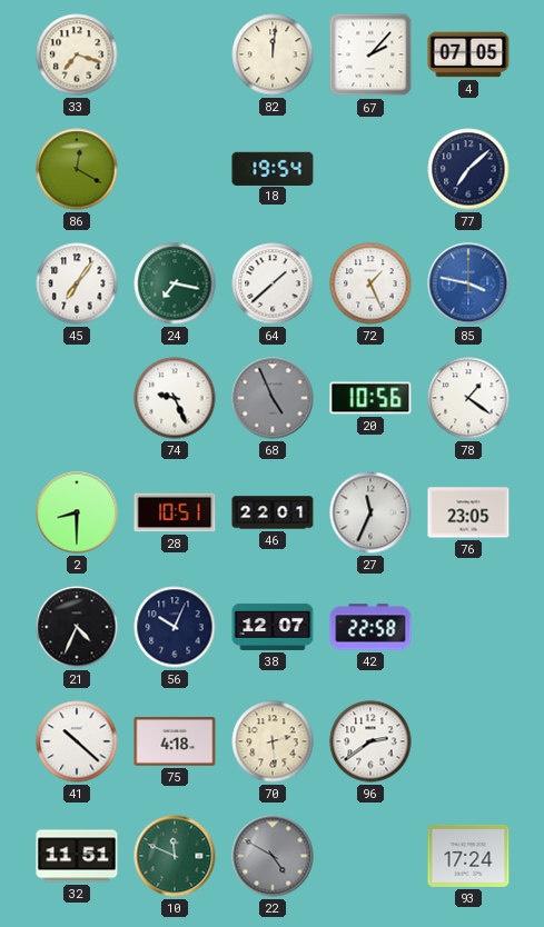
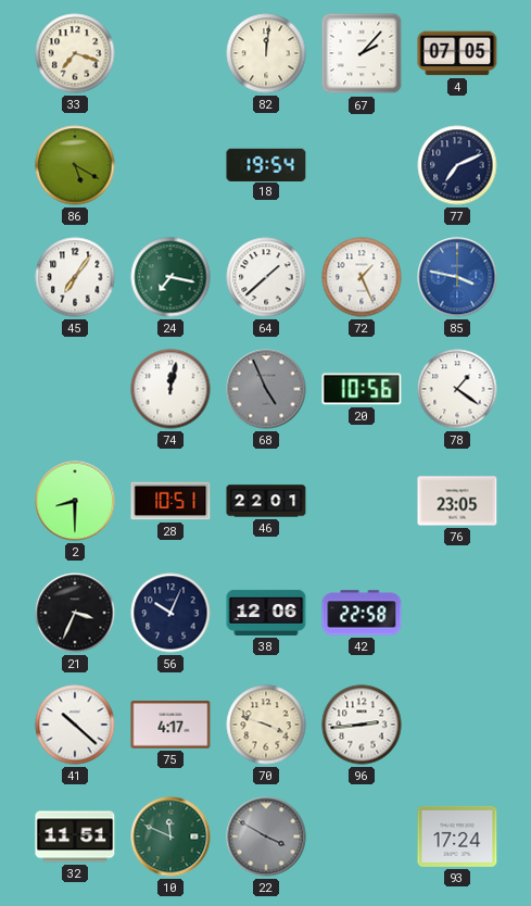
86: 12:20 -> 5:20 (75, 165)
77: 7:08 -> 7:11 (457, 165)
74: 9:26 -> 12:02 (170, 389)
27: 11:34 -> none (370, 512)
21: 4:34 -> 3:34 (75, 613)
38: 12:07 -> 12:06 (266, 613)
75: 4:18 -> 4:17 (170, 725)
70: 2:29 -> 3:48 (266, 725)
96: 2:39 -> 2:44 (362, 725)
22: 4:50 -> 3:50 (266, 836)
